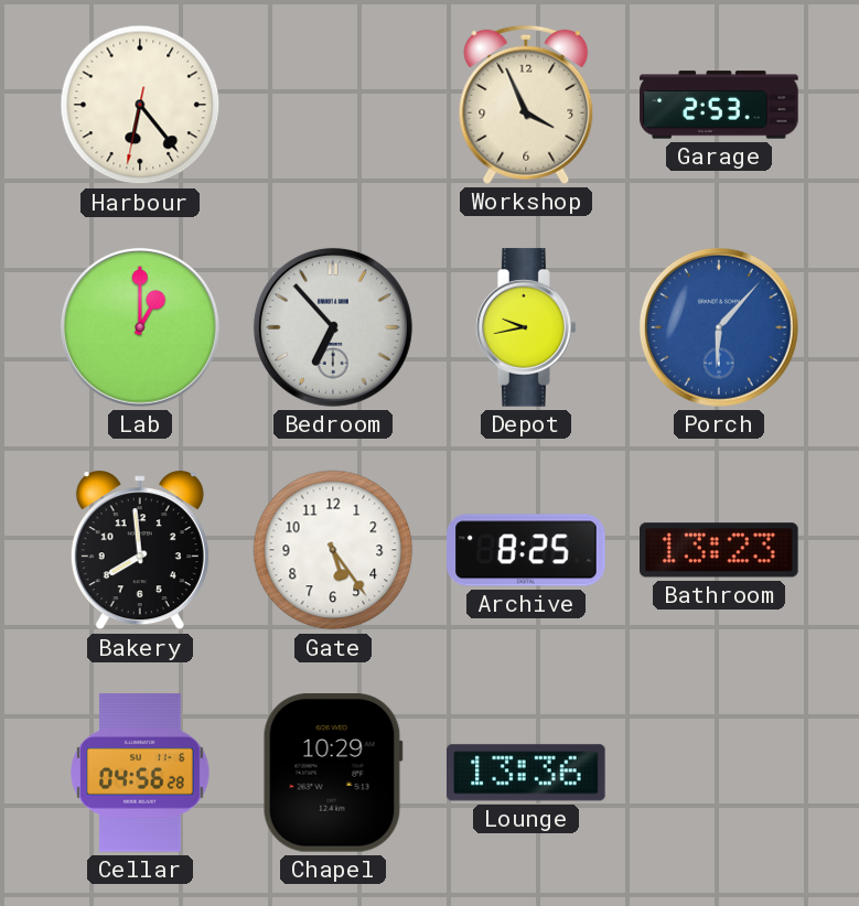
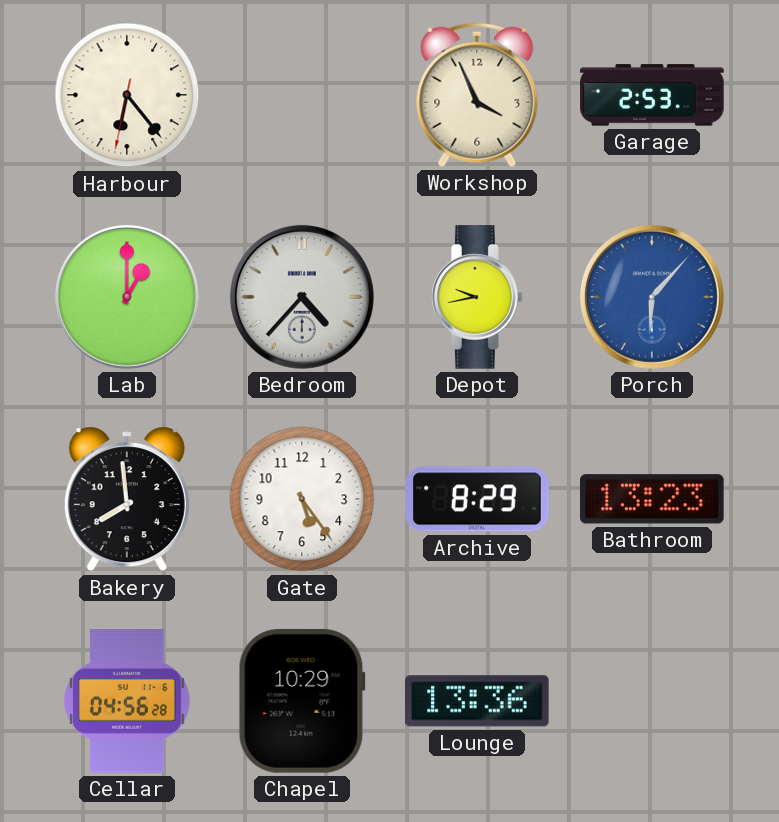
Bedroom: 6:53 -> 4:37 (302, 297)
Archive: 8:25 -> 8:29 (477, 499)
